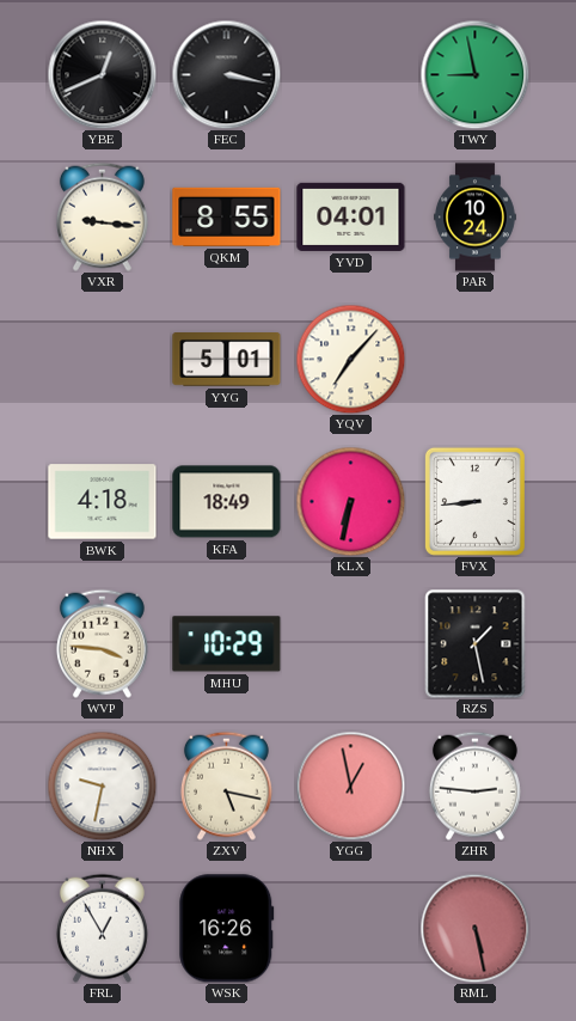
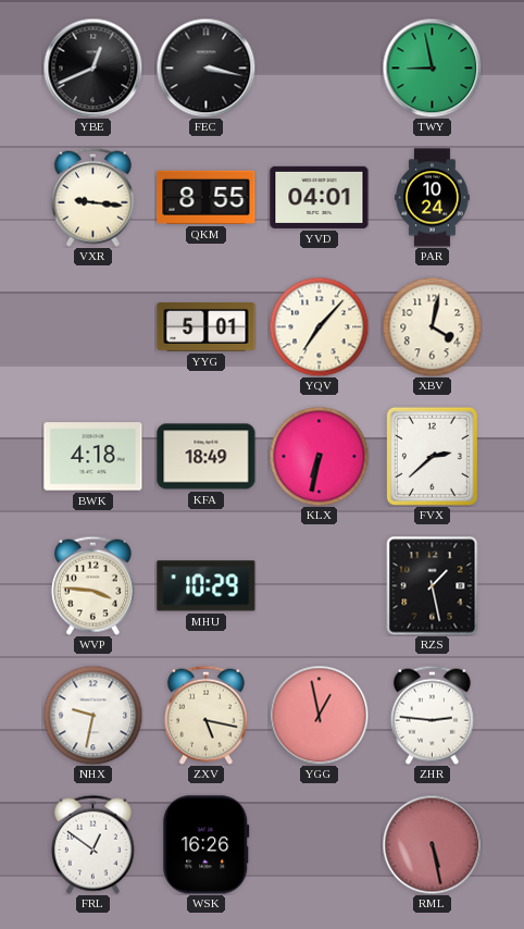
XBV: none -> 4:02 (432, 326)
FVX: 8:44 -> 2:38 (432, 456)
FRL: 12:55 -> 12:51 (92, 844)
